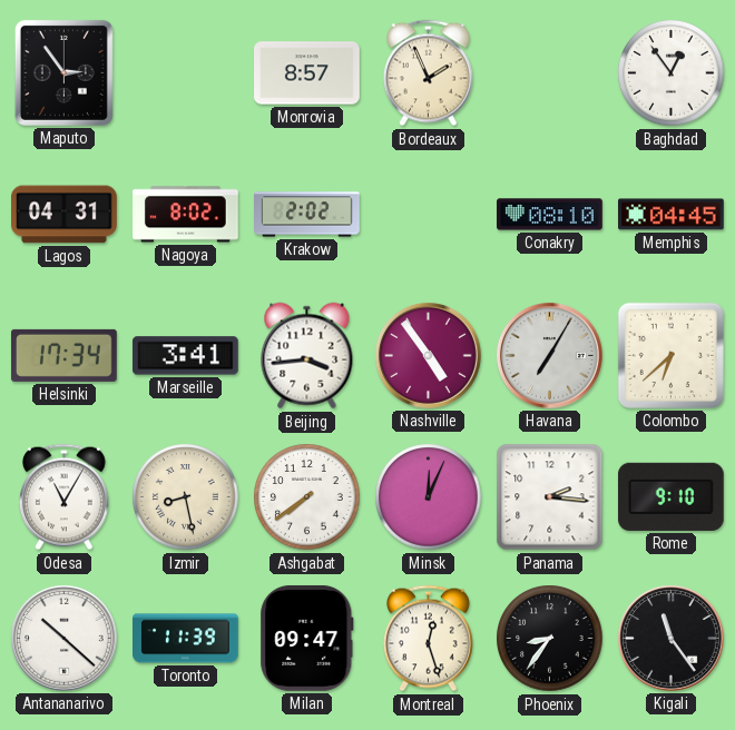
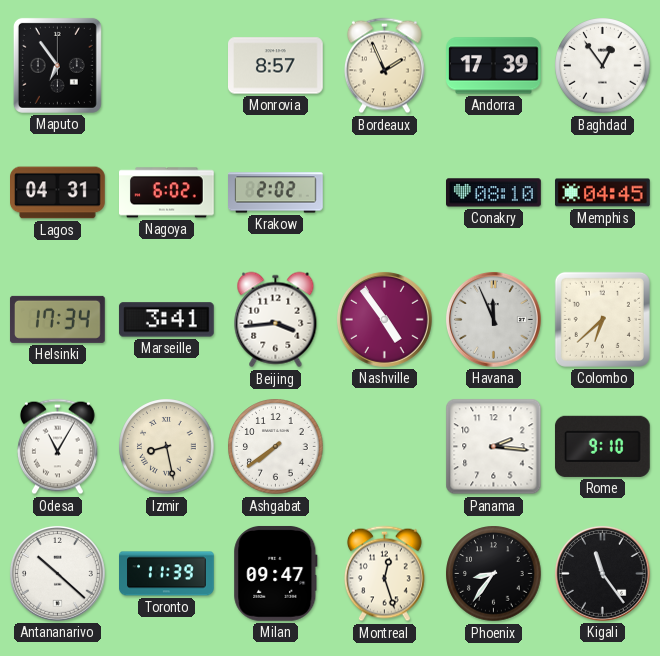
Maputo: 2:54 -> 6:54 (57, 65)
Andorra: none -> 17:39 (494, 66)
Nagoya: 8:02 -> 6:02 (167, 193)
Havana: 7:05 -> 11:56 (493, 319)
Minsk: 12:04 -> none (429, 497)
